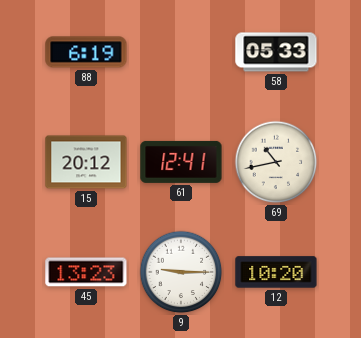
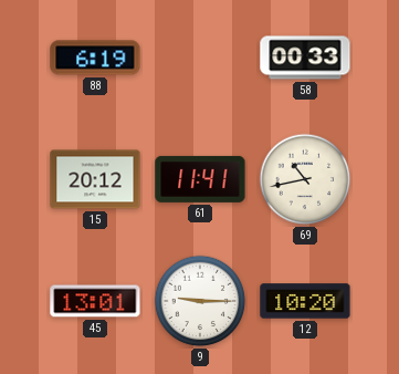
58: 05:33 -> 00:33 (305, 58)
61: 12:41 -> 11:41 (200, 179)
45: 13:23 -> 13:01 (95, 301)
